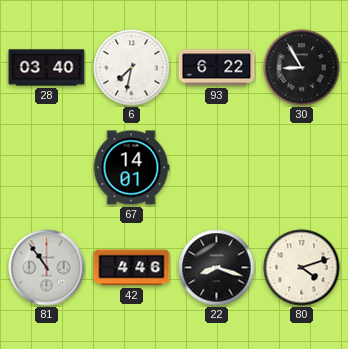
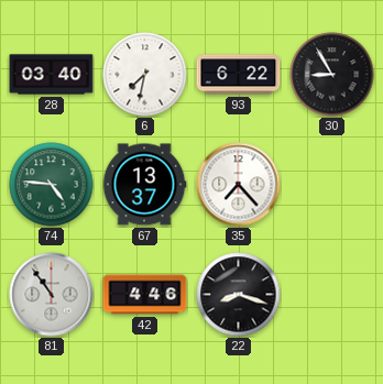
74: none -> 4:46 (52, 185)
67: 14:01 -> 13:37 (144, 185)
35: none -> 7:23 (239, 185)
80: 4:12 -> none (302, 268)
